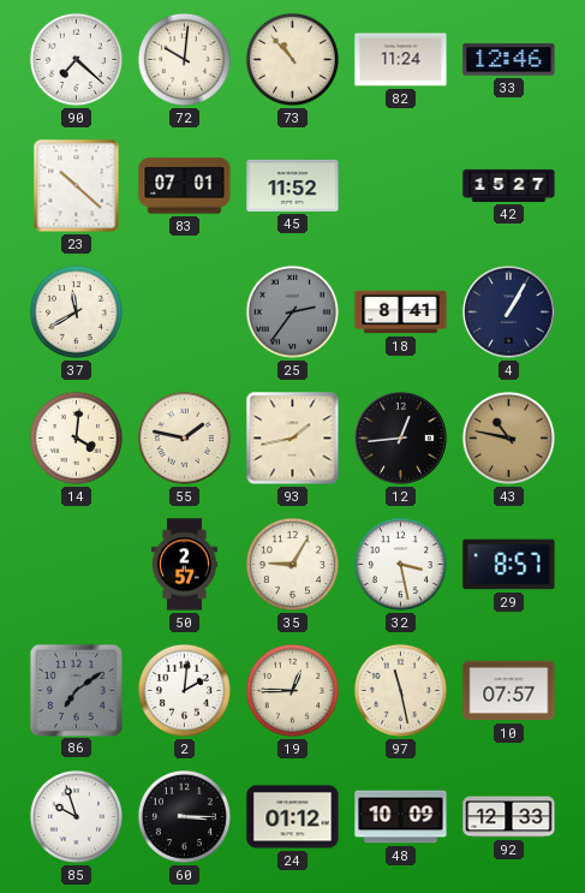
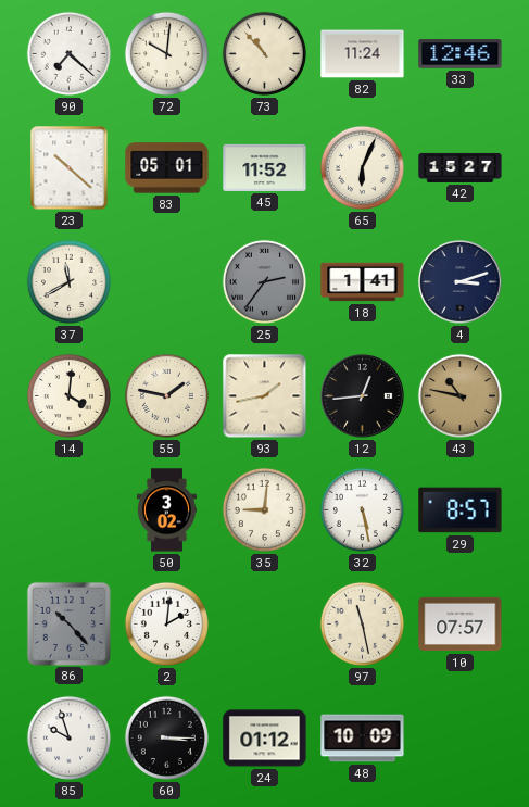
83: 07:01 -> 05:01 (167, 168)
65: none -> 6:04 (362, 167)
18: 8:41 -> 1:41 (363, 282)
4: 1:05 -> 3:12 (461, 282)
50: 2:57 -> 3:02 (166, 510)
35: 9:05 -> 9:01 (264, 509)
32: 3:28 -> 5:28 (362, 509)
86: 7:09 -> 10:23 (68, 623)
19: 12:45 -> none (292, 690)
92: 12:33 -> none (509, 817)
